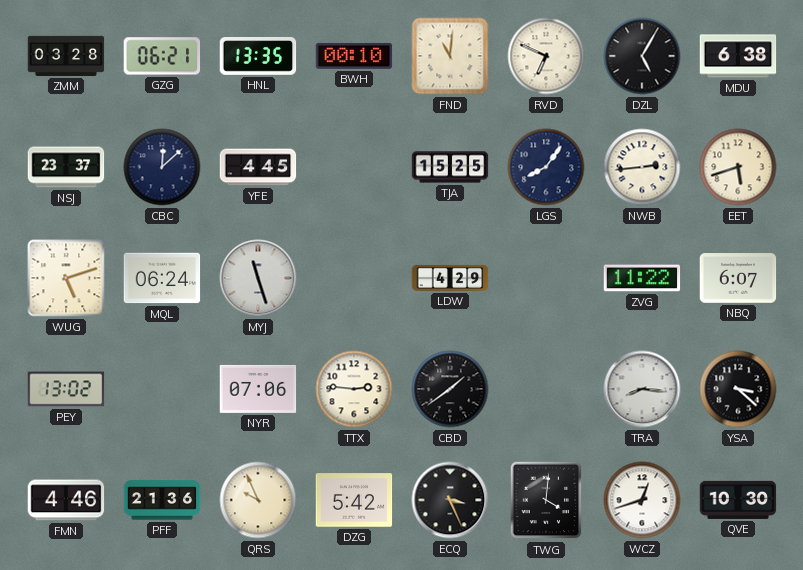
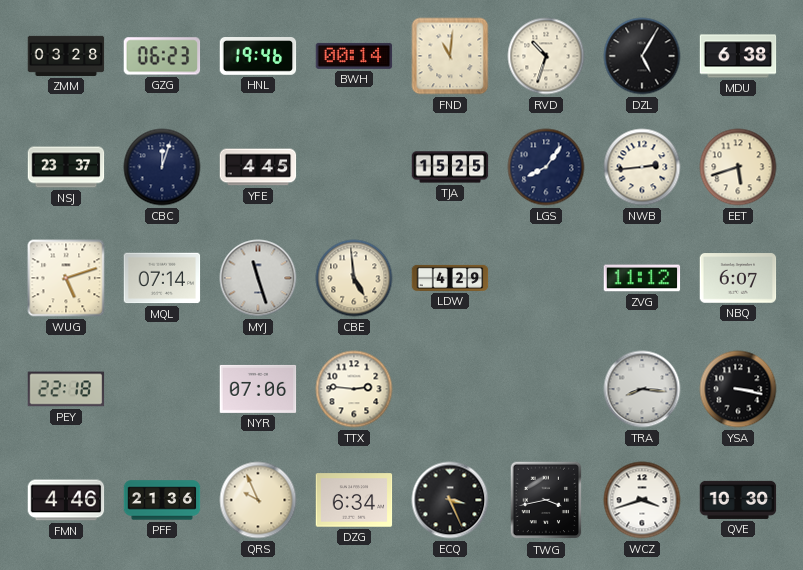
GZG: 06:21 -> 06:23 (162, 56)
HNL: 13:35 -> 19:46 (258, 57)
BWH: 00:10 -> 00:14 (354, 56)
RVD: 6:49 -> 10:33 (546, 56)
CBC: 12:08 -> 12:03 (162, 167)
MQL: 06:24 -> 07:14 (162, 278)
CBE: none -> 4:59 (354, 278)
ZVG: 11:22 -> 11:12 (642, 278)
PEY: 13:02 -> 22:18 (66, 389)
CBD: 1:39 -> none (450, 389)
YSA: 3:22 -> 3:17 (738, 389)
DZG: 5:42 -> 6:34 (354, 500)
TWG: 4:01 -> 3:43 (546, 500)
WCZ: 12:42 -> 3:42 (642, 500)
